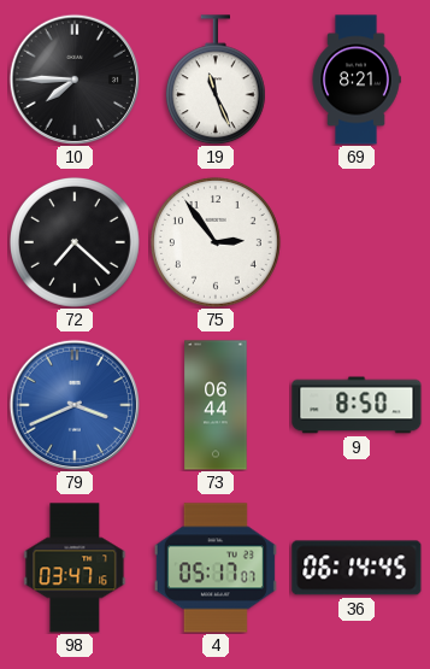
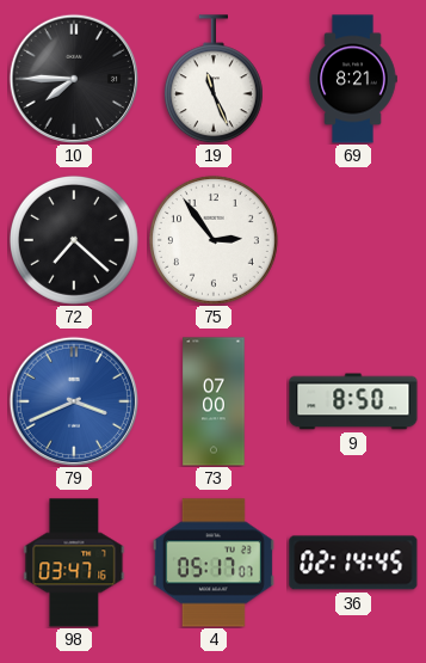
73: 06:44 -> 07:00 (214, 401)
36: 06:14 -> 02:14 (353, 563)
